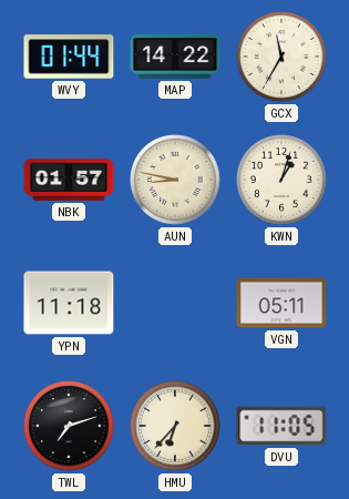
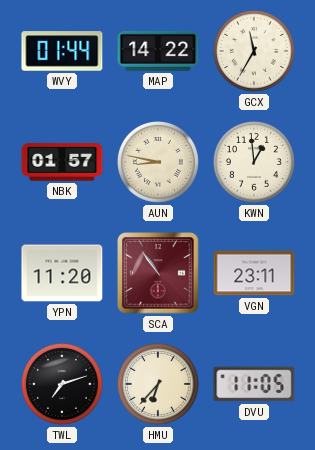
KWN: 1:03 -> 12:59 (254, 162)
YPN: 11:18 -> 11:20 (62, 273)
SCA: none -> 10:54 (158, 273)
VGN: 05:11 -> 23:11 (254, 273)
